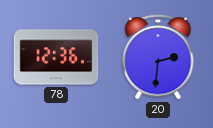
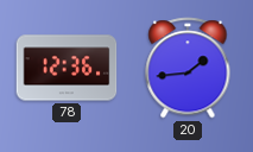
20: 2:31 -> 1:44 (188, 68)
